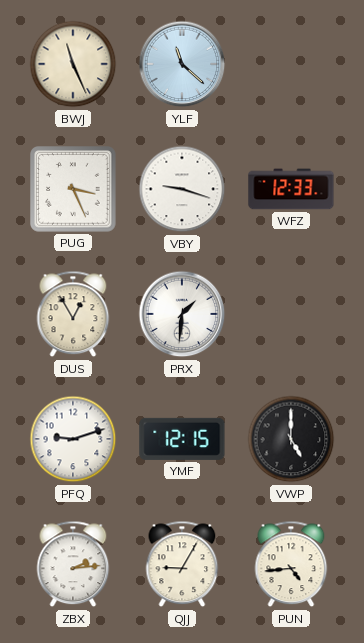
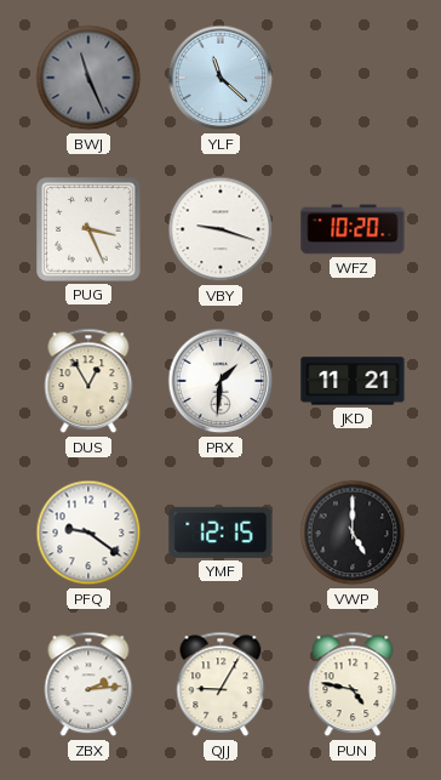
BWJ dial: cream -> grey (88, 78)
WFZ: 12:33 -> 10:20 (353, 229)
JKD: none -> 11:21 (353, 381)
PFQ: 9:12 -> 9:21 (88, 533)
PUN: 4:44 -> 4:47 (353, 684)
